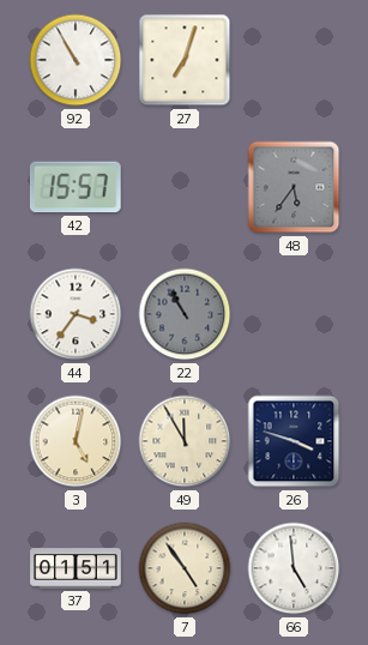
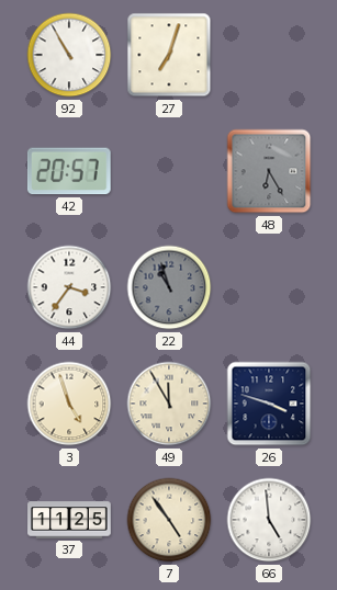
42: 15:57 -> 20:57 (69, 171)
48: 5:36 -> 6:25 (269, 171)
22: 10:55 -> 10:57 (169, 287)
3: 5:02 -> 4:57 (69, 404)
37: 01:51 -> 11:25 (69, 520)
